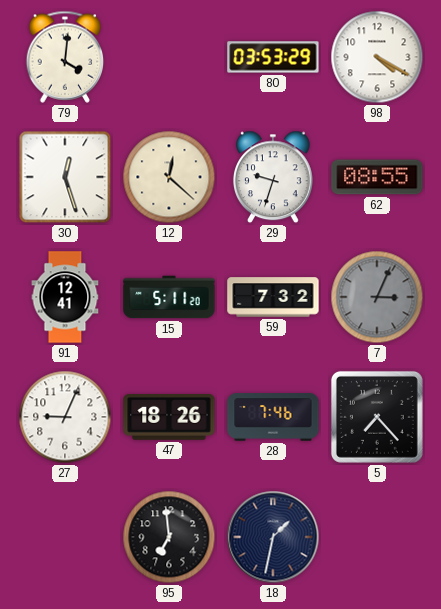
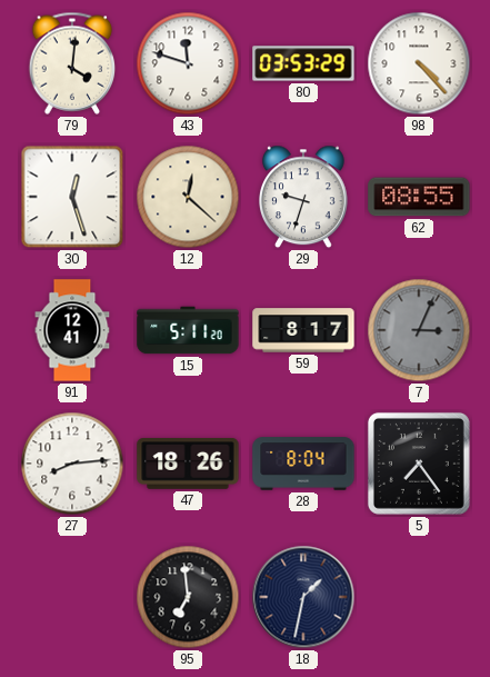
43: none -> 11:48 (188, 63)
98: 4:20 -> 4:23 (419, 63)
59: 7:32 -> 8:17 (303, 330)
27: 9:04 -> 8:14 (72, 464)
28: 7:46 -> 8:04 (303, 464)
5: 7:23 -> 7:24 (419, 464)
